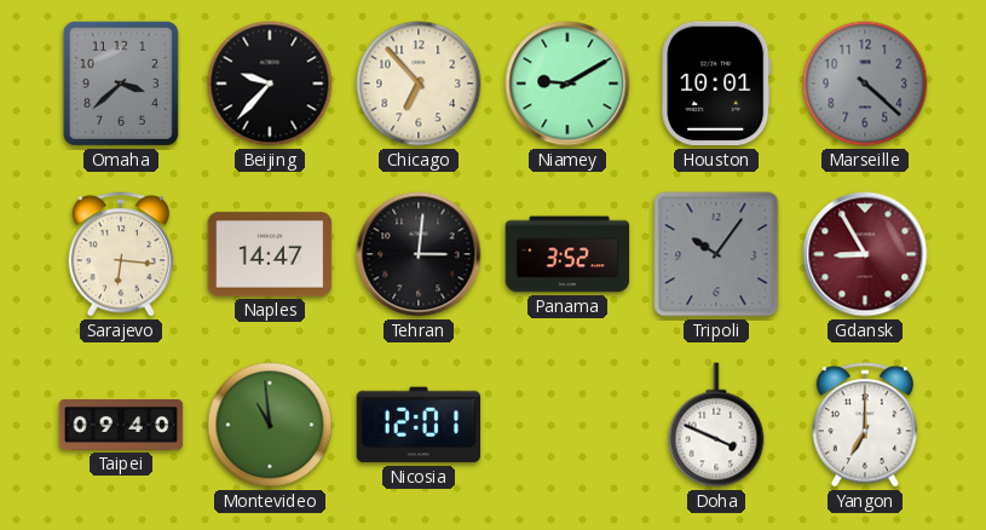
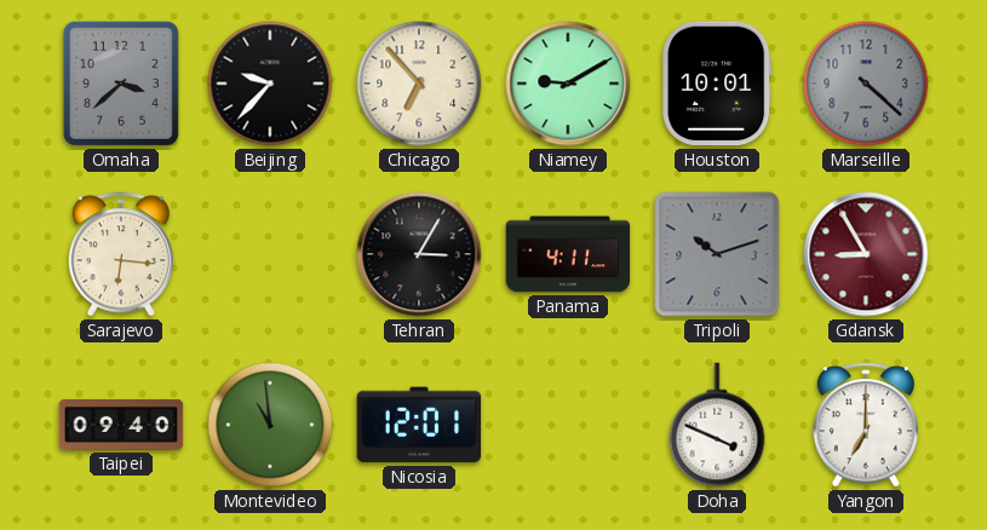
Naples: 14:47 -> none (270, 254)
Tehran: 3:01 -> 3:05 (419, 254)
Panama: 3:52 -> 4:11 (568, 254)
Tripoli: 10:06 -> 10:12 (717, 254)
